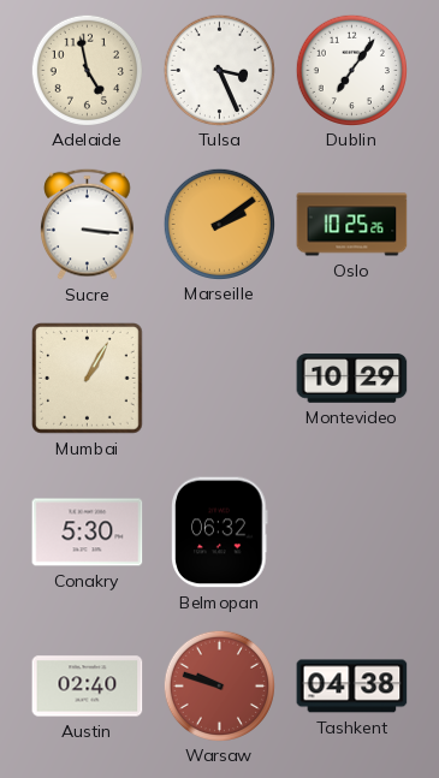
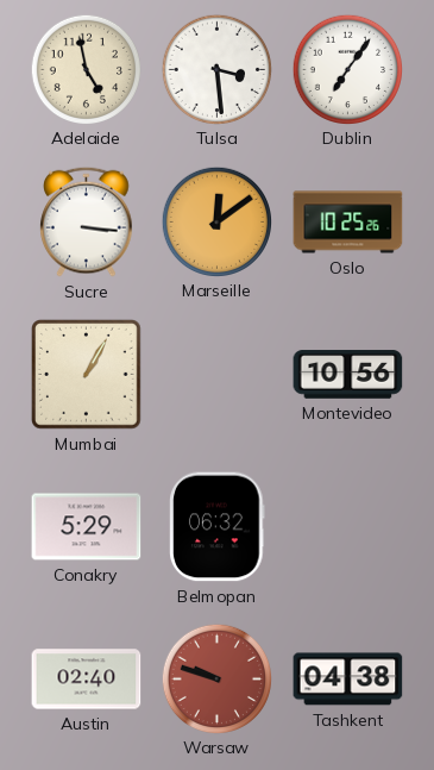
Tulsa: 3:26 -> 3:29 (216, 69)
Marseille: 2:09 -> 12:09 (216, 221)
Montevideo: 10:29 -> 10:56 (348, 375)
Conakry: 5:30 -> 5:29 (87, 527)
